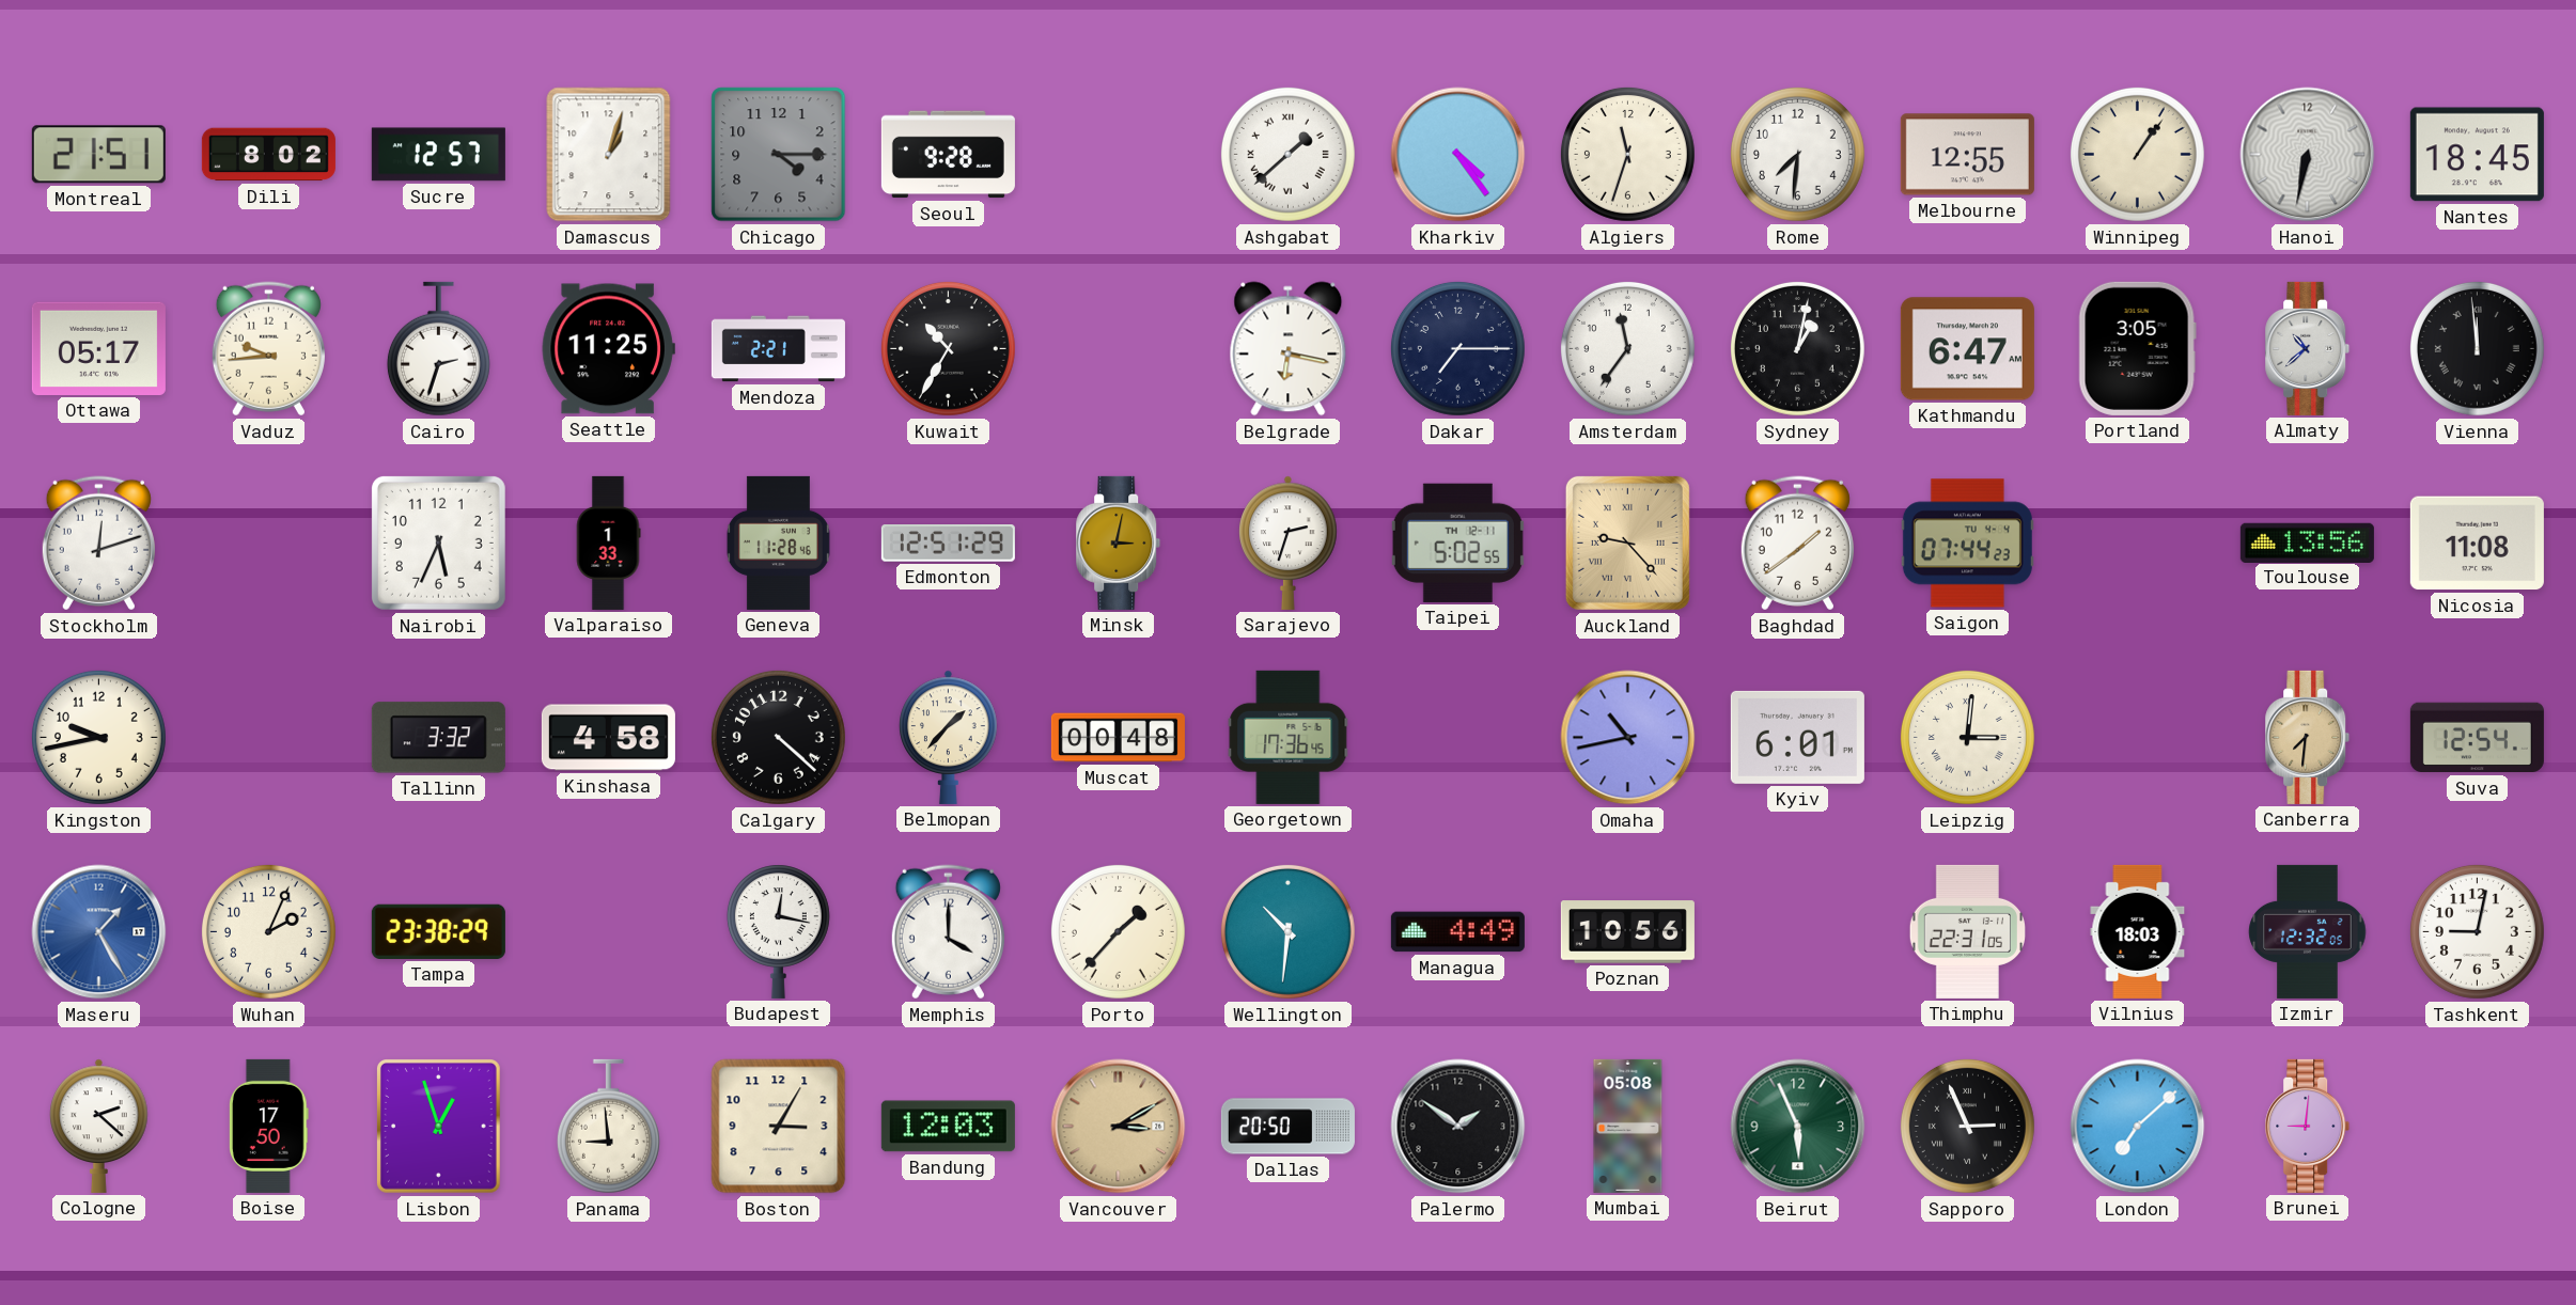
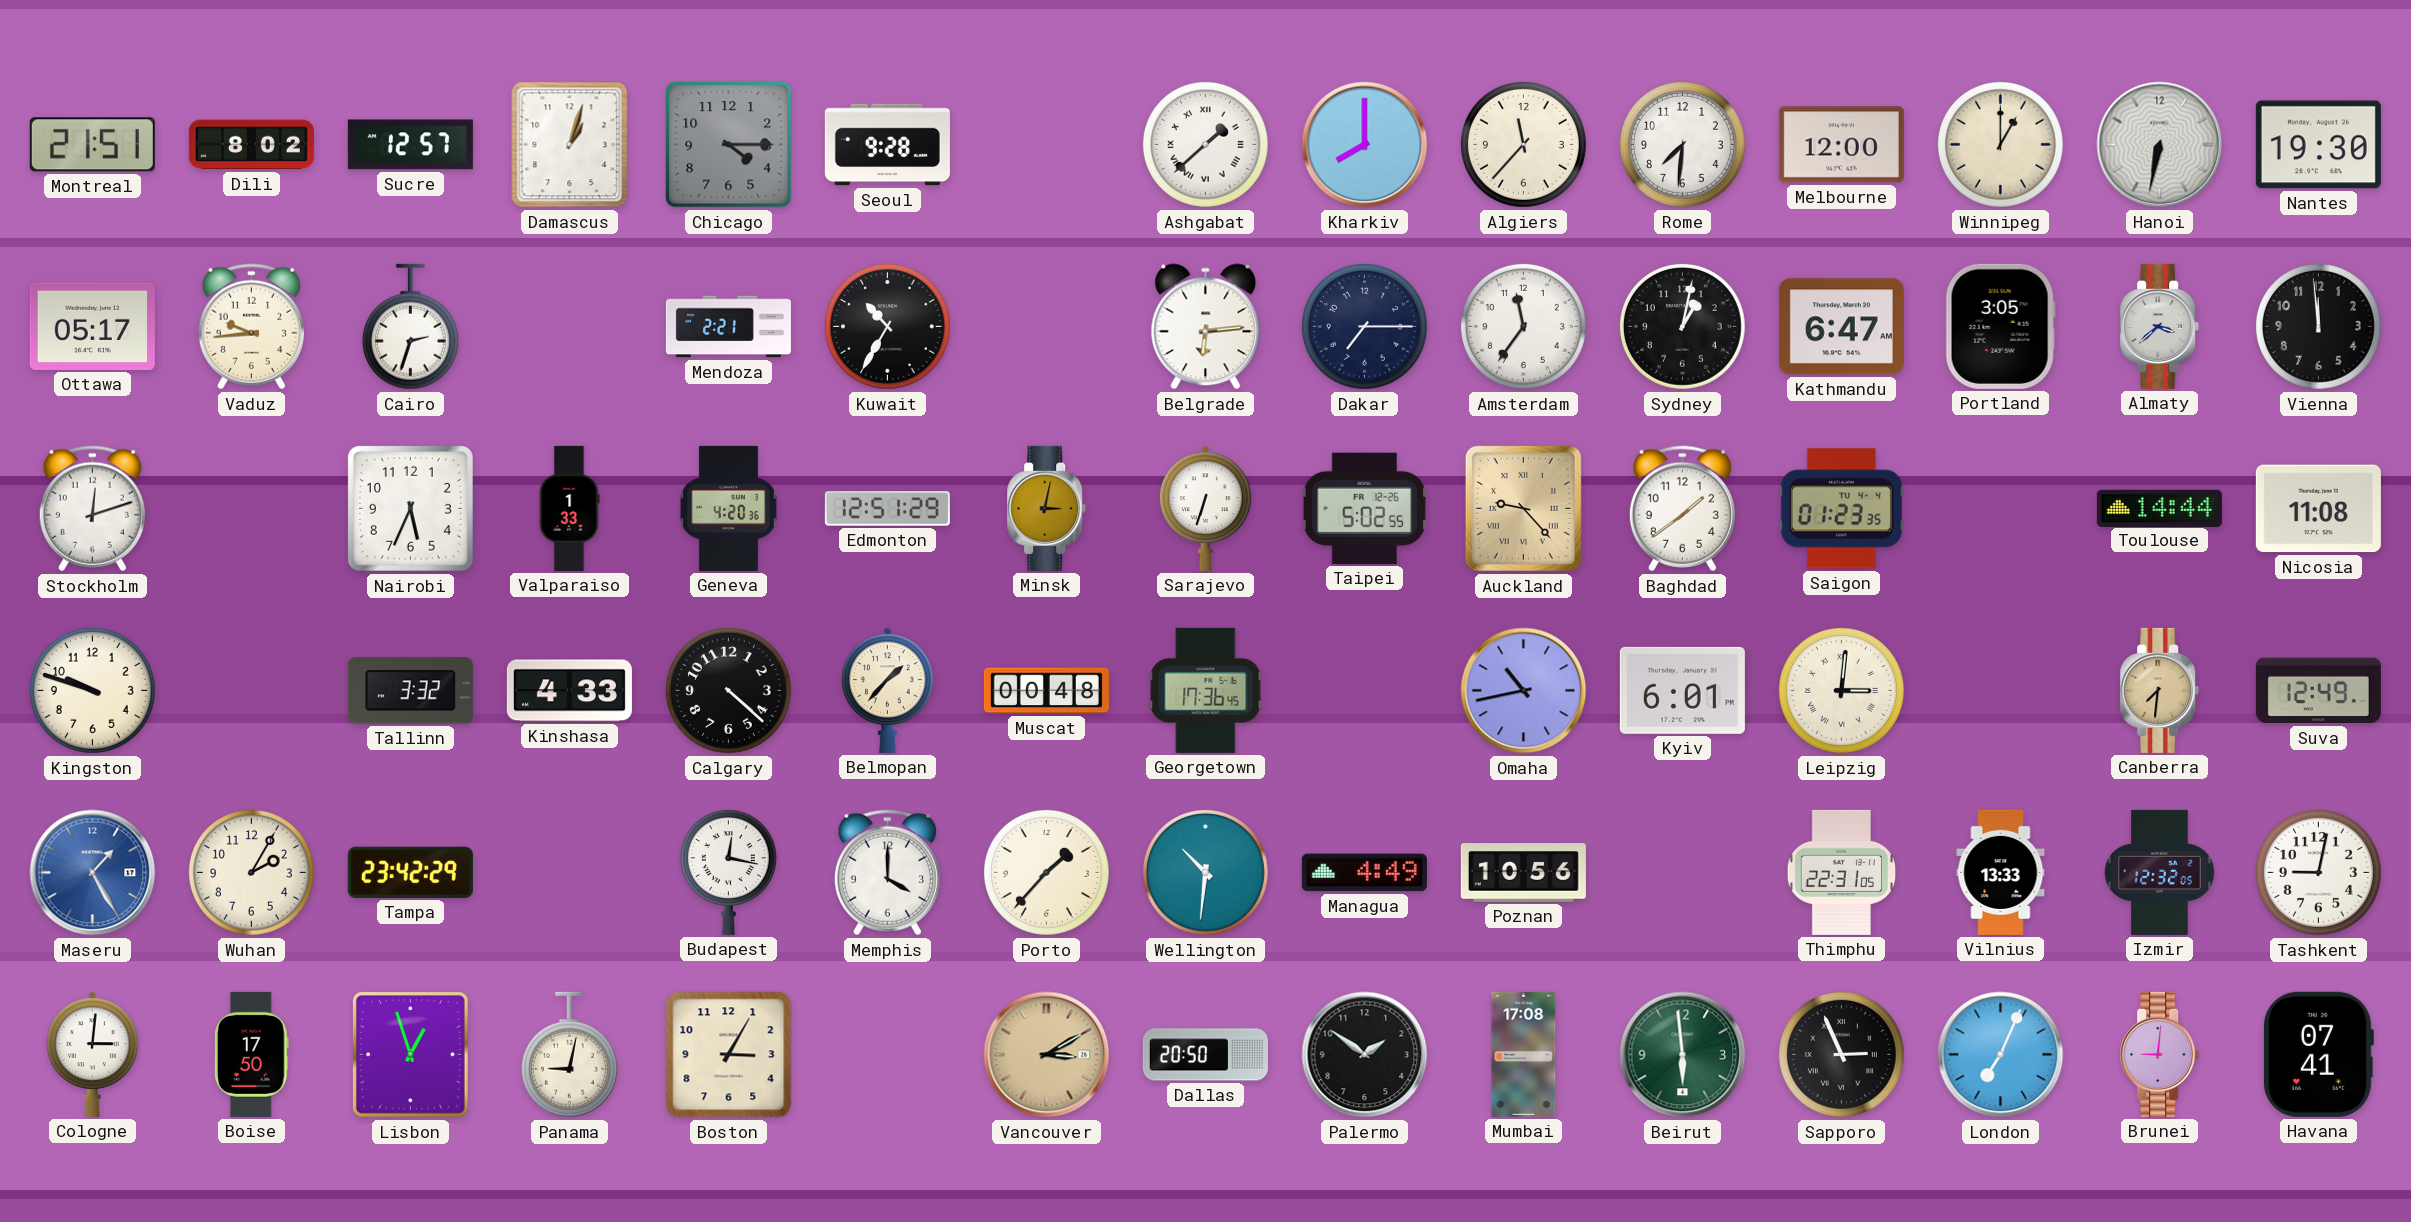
Kharkiv: 4:24 -> 8:00 (1365, 145)
Algiers: 11:33 -> 11:37 (1523, 144)
Melbourne: 12:55 -> 12:00 (1841, 145)
Winnipeg: 1:06 -> 1:00 (2000, 144)
Nantes: 18:45 -> 19:30 (2318, 145)
Seattle: 11:25 -> none (608, 349)
Belgrade: 6:17 -> 6:14 (1206, 327)
Almaty: 10:38 -> 3:38 (2160, 326)
Vienna numerals: Roman -> Arabic (2318, 326)
Geneva: 11:28 -> 4:20 (728, 508)
Sarajevo: 2:33 -> 6:33 (1206, 508)
Taipei date: TH 12-11 -> FR 12-26 (1364, 508)
Saigon: 07:44 -> 01:23 (1841, 509)
Toulouse: 13:56 -> 14:44 (2159, 508)
Kingston: 9:43 -> 9:48 (92, 690)
Kinshasa: 4:58 -> 4:33 (569, 691)
Suva: 12:54 -> 12:49 (2318, 691)
Wuhan: 2:04 -> 2:05 (251, 872)
Tampa: 23:38 -> 23:42 (410, 872)
Vilnius: 18:03 -> 13:33 (2001, 872)
Cologne: 2:22 -> 3:01 (93, 1054)
Panama: 8:59 -> 9:02 (569, 1055)
Bandung: 12:03 -> none (948, 1127)
Mumbai: 05:08 -> 17:08 (1524, 1054)
Beirut: 5:56 -> 5:59 (1683, 1055)
London: 7:08 -> 7:04 (2001, 1055)
Havana: none -> 07:41 (2318, 1054)
